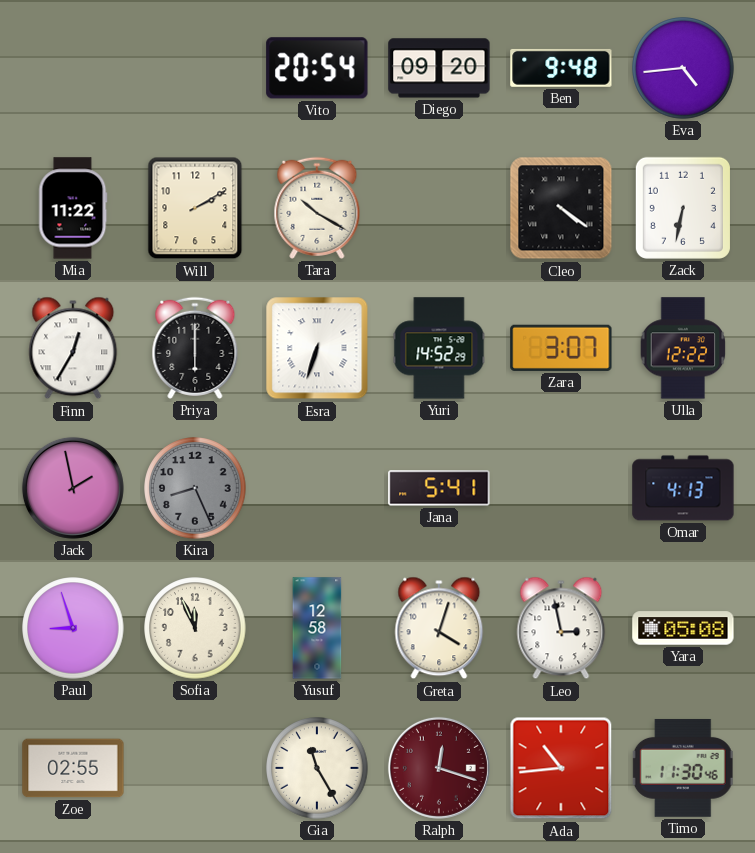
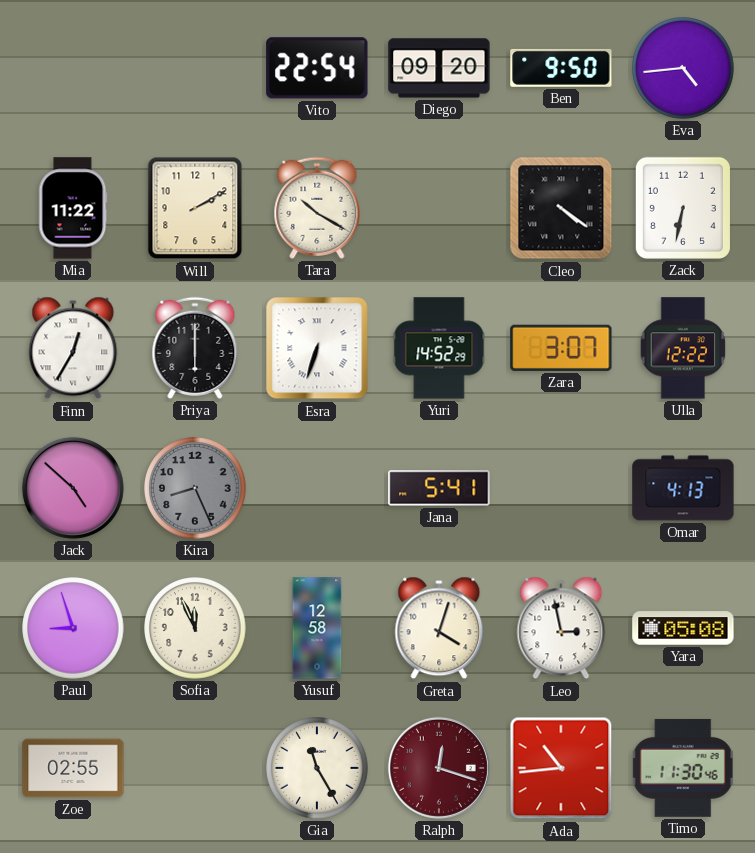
Vito: 20:54 -> 22:54 (317, 68)
Ben: 9:48 -> 9:50 (561, 68)
Jack: 1:58 -> 4:52 (73, 488)
